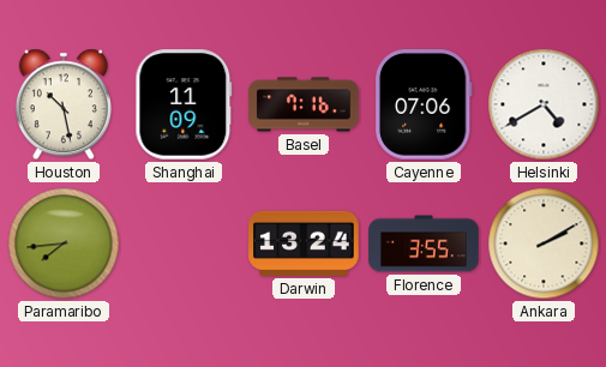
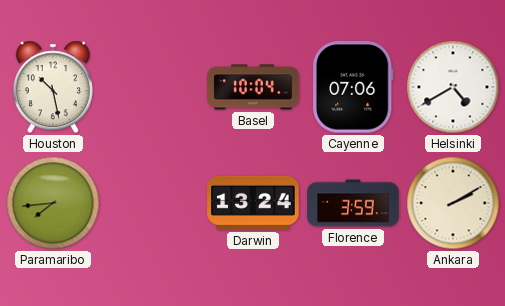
Shanghai: 11:09 -> none (184, 104)
Basel: 7:16 -> 10:04 (253, 87)
Florence: 3:55 -> 3:59 (353, 203)
